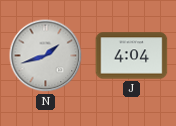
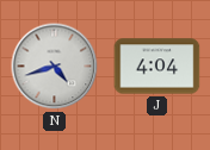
N: 1:42 -> 4:42 (55, 67)
